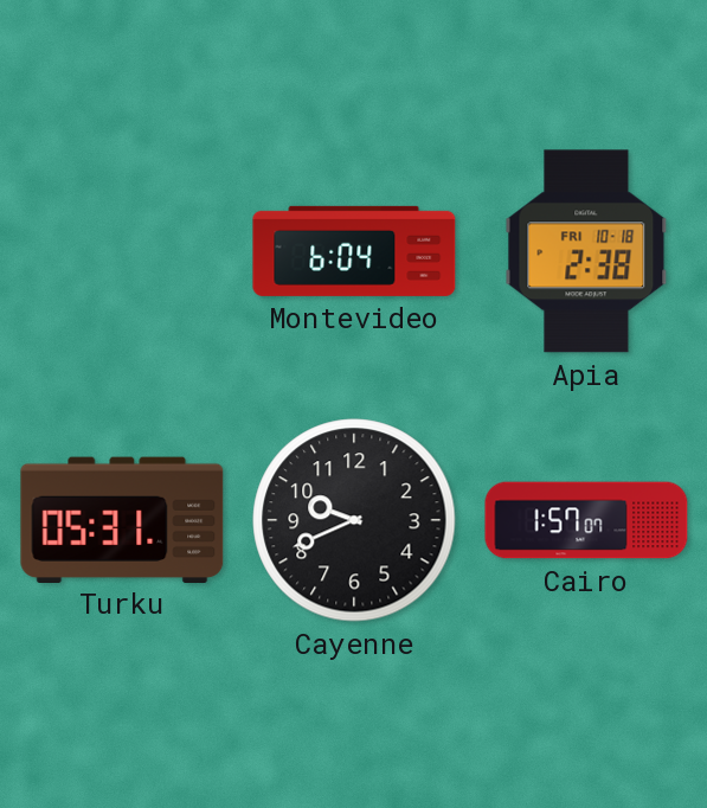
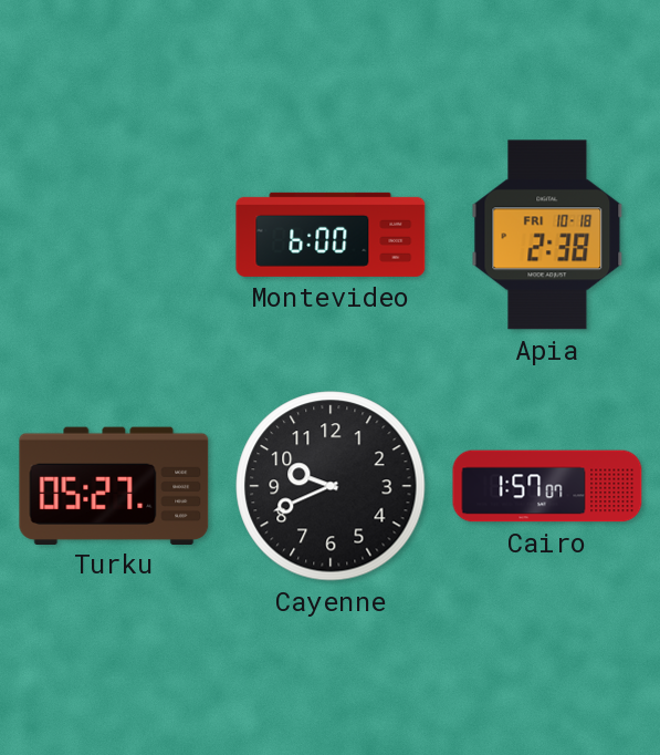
Montevideo: 6:04 -> 6:00 (331, 235)
Turku: 05:31 -> 05:27 (114, 485)
